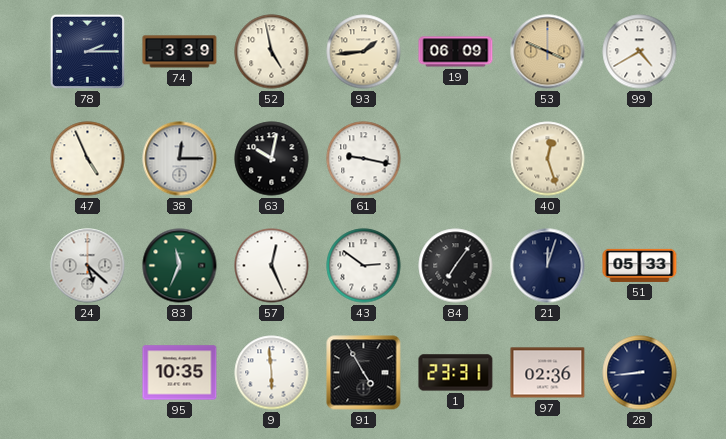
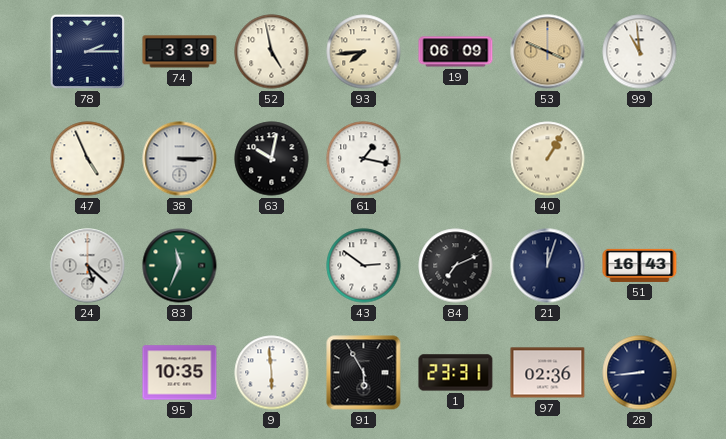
93: 1:44 -> 7:44 (364, 52)
99: 4:40 -> 10:59 (640, 52)
38: 12:15 -> 3:15 (180, 159)
61: 9:17 -> 1:17 (364, 159)
40: 12:27 -> 1:05 (548, 159)
57: 12:26 -> none (272, 266)
84: 7:06 -> 7:11 (456, 266)
51: 05:33 -> 16:43 (640, 265)
91: 4:55 -> 5:55 (364, 373)
